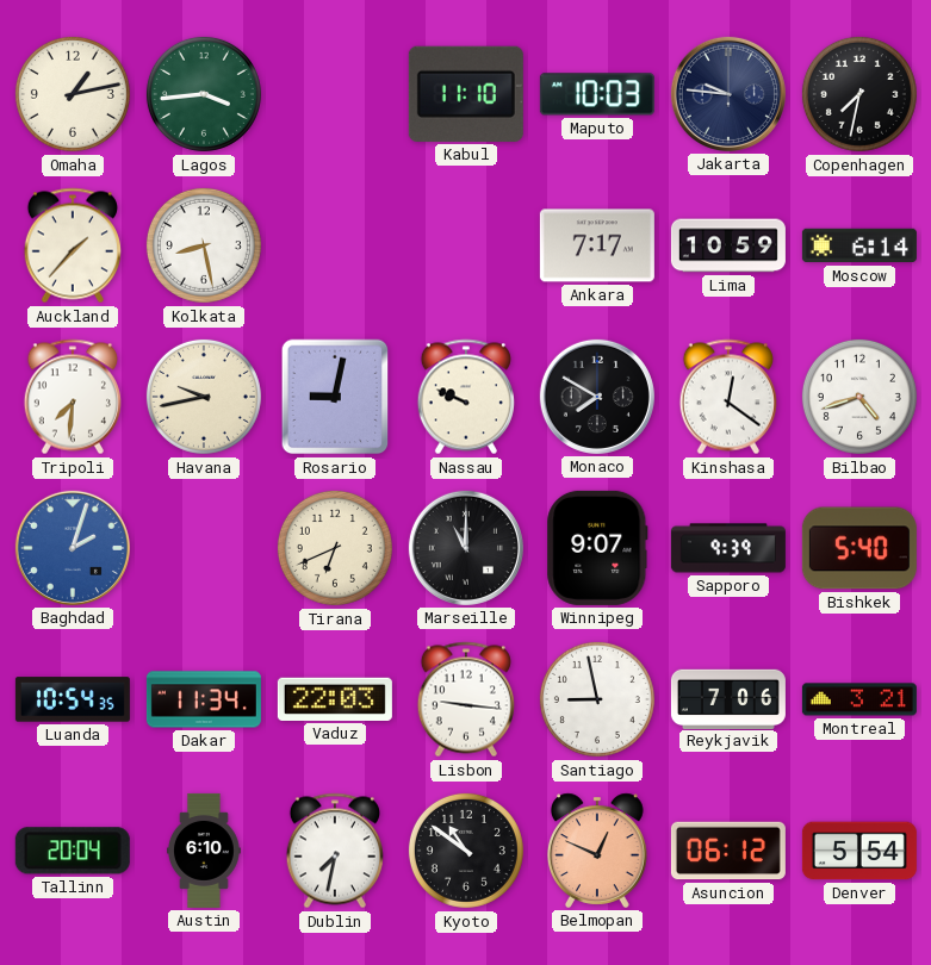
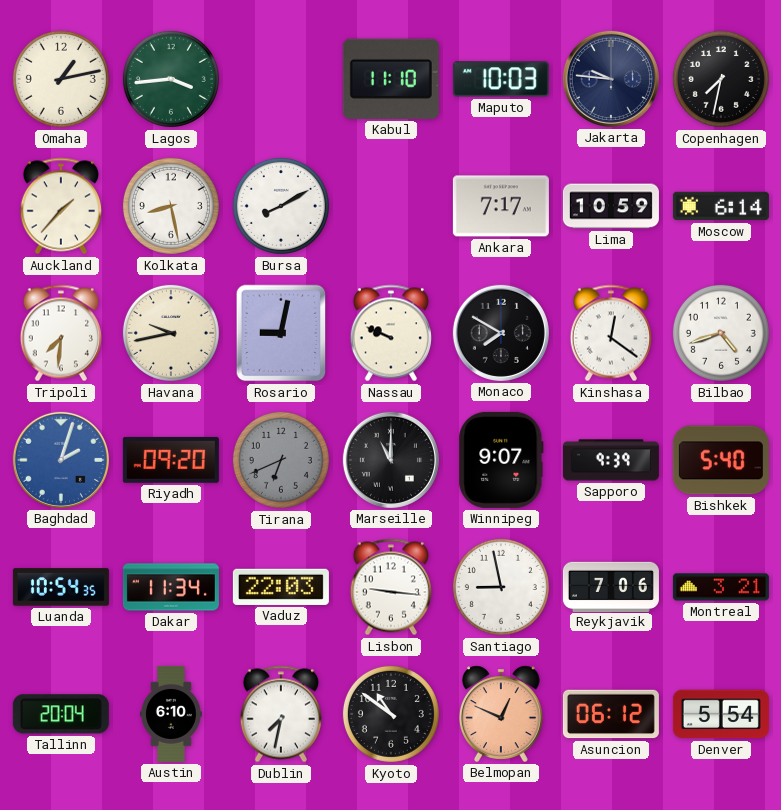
Bursa: none -> 8:10 (281, 206)
Riyadh: none -> 09:20 (171, 460)
Tirana dial: cream -> grey (281, 460)
